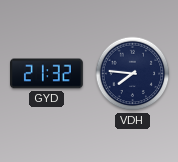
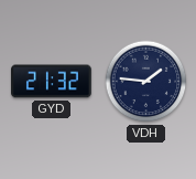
VDH: 7:46 -> 1:46 (146, 82)
